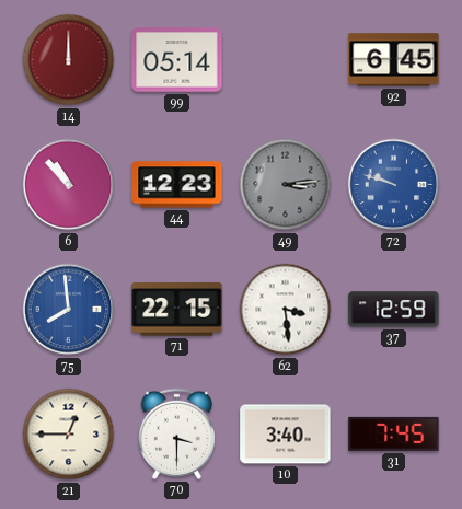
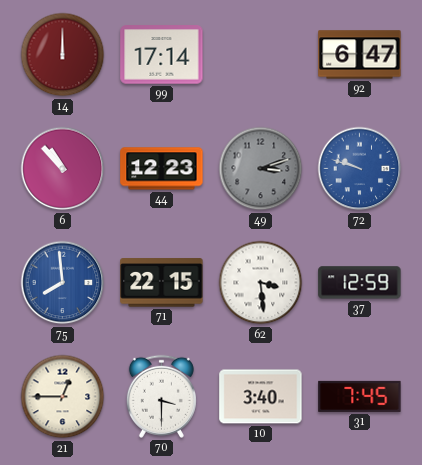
99: 05:14 -> 17:14 (162, 55)
92: 6:45 -> 6:47 (360, 55)
49: 3:14 -> 3:12 (261, 169)
